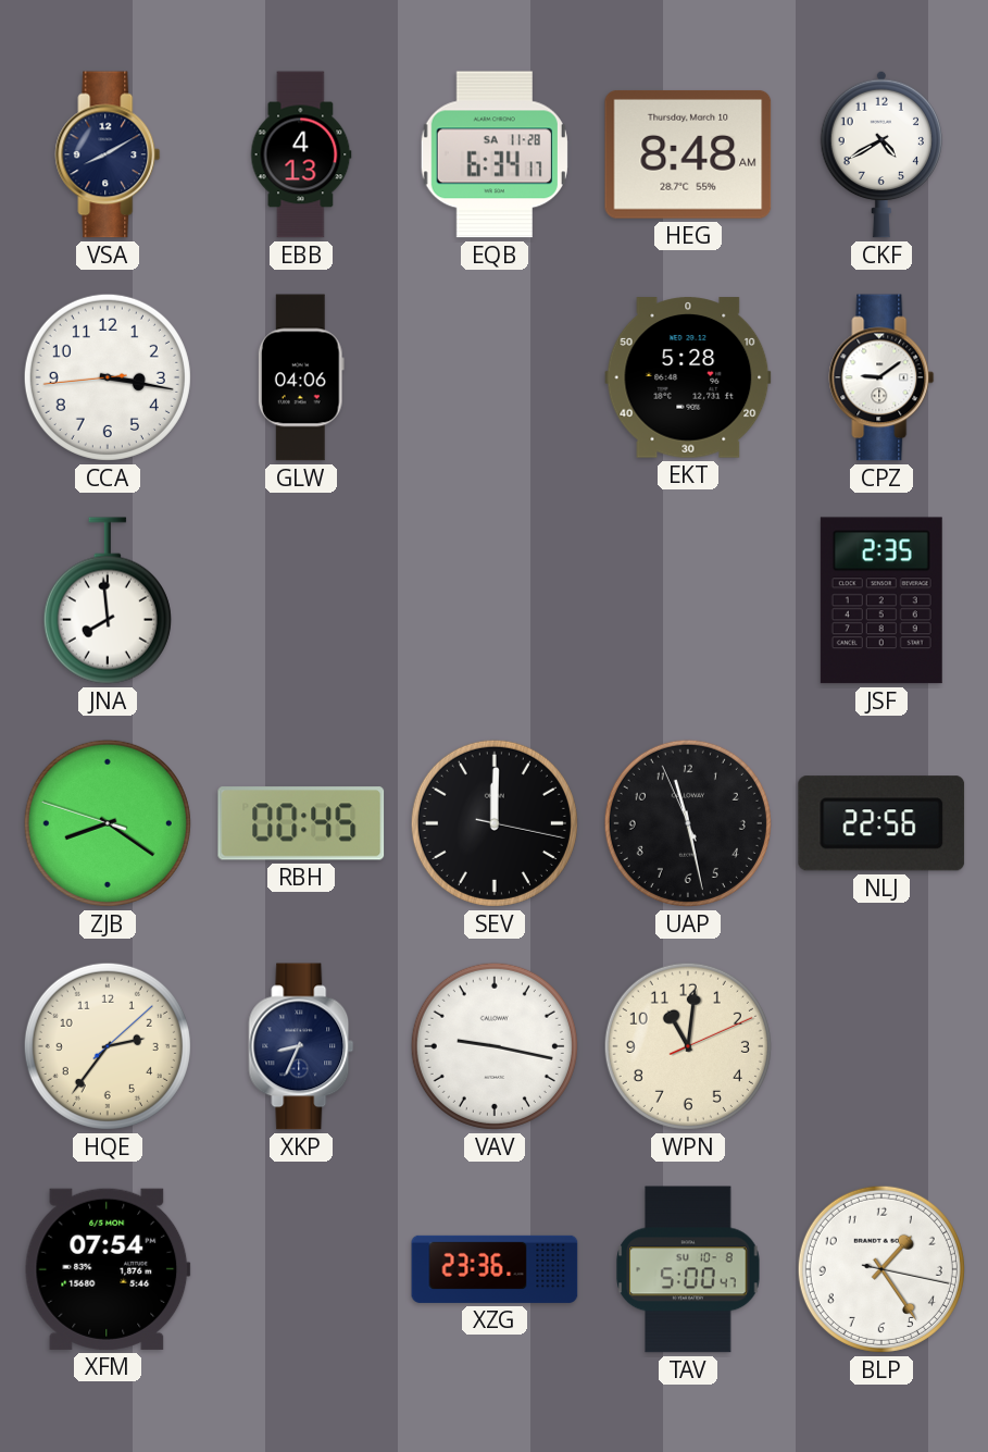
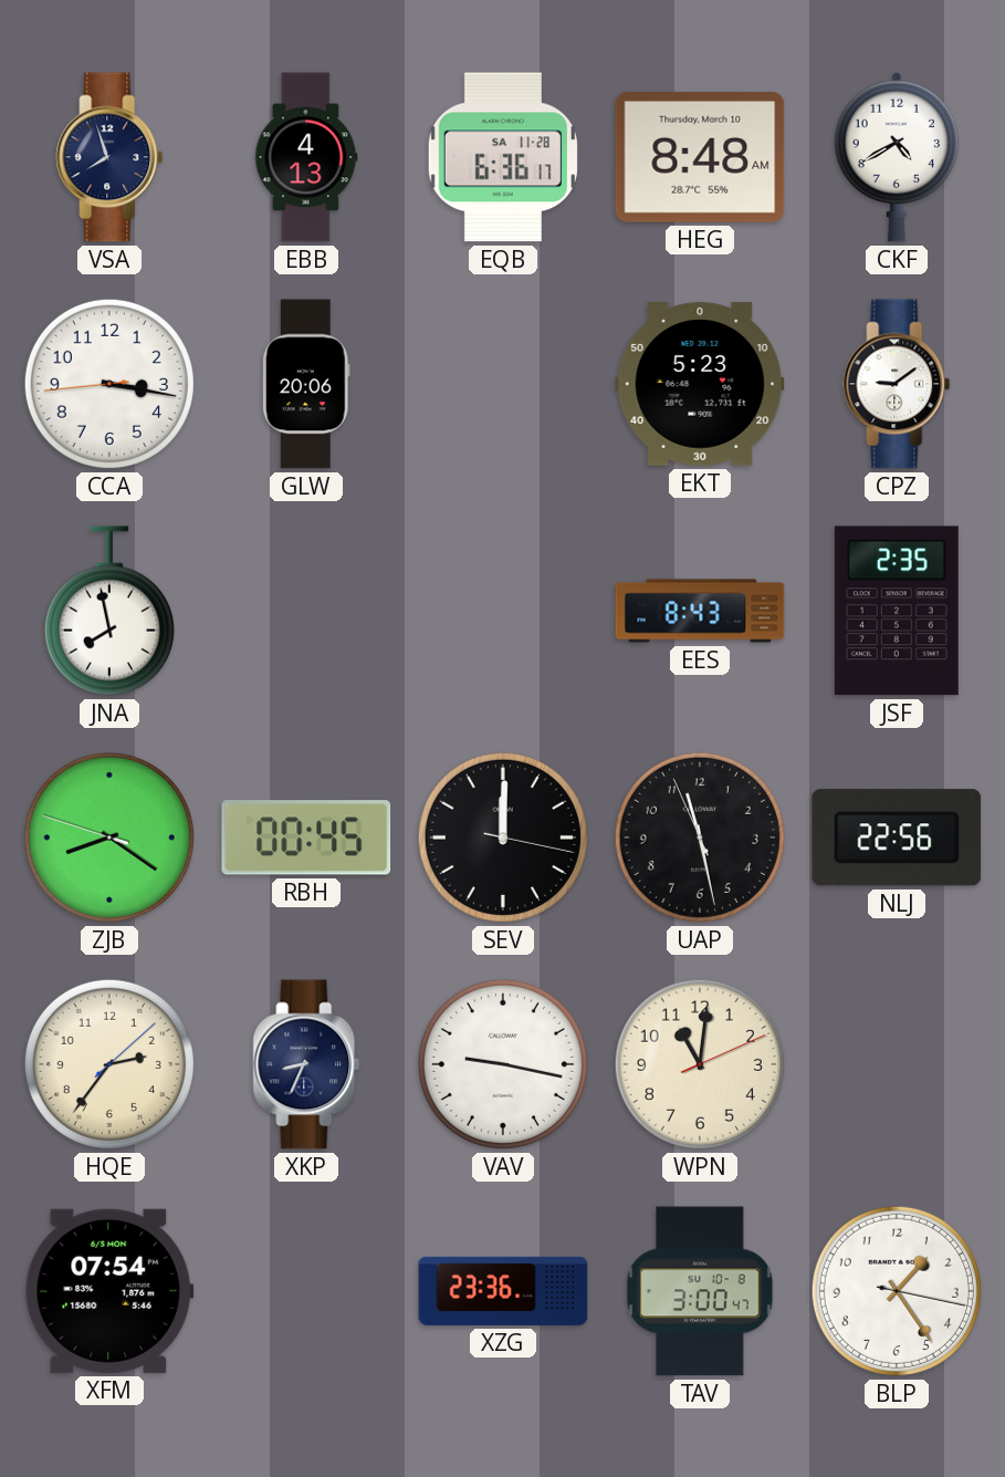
VSA: 8:10 -> 7:57 (109, 157)
EQB: 6:34 -> 6:36 (503, 157)
GLW: 04:06 -> 20:06 (306, 384)
EKT: 5:28 -> 5:23 (700, 384)
JNA: 7:59 -> 7:58 (109, 611)
EES: none -> 8:43 (700, 611)
TAV: 5:00 -> 3:00 (700, 1291)
